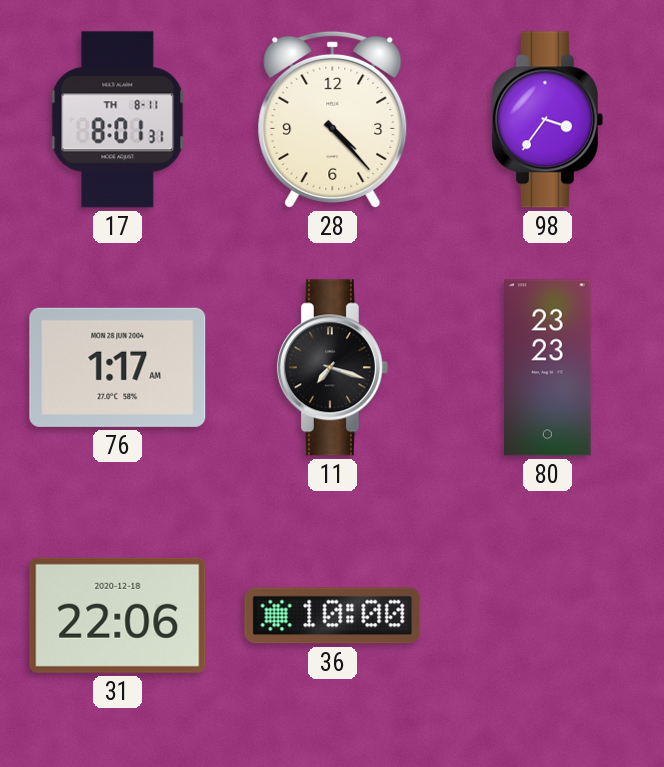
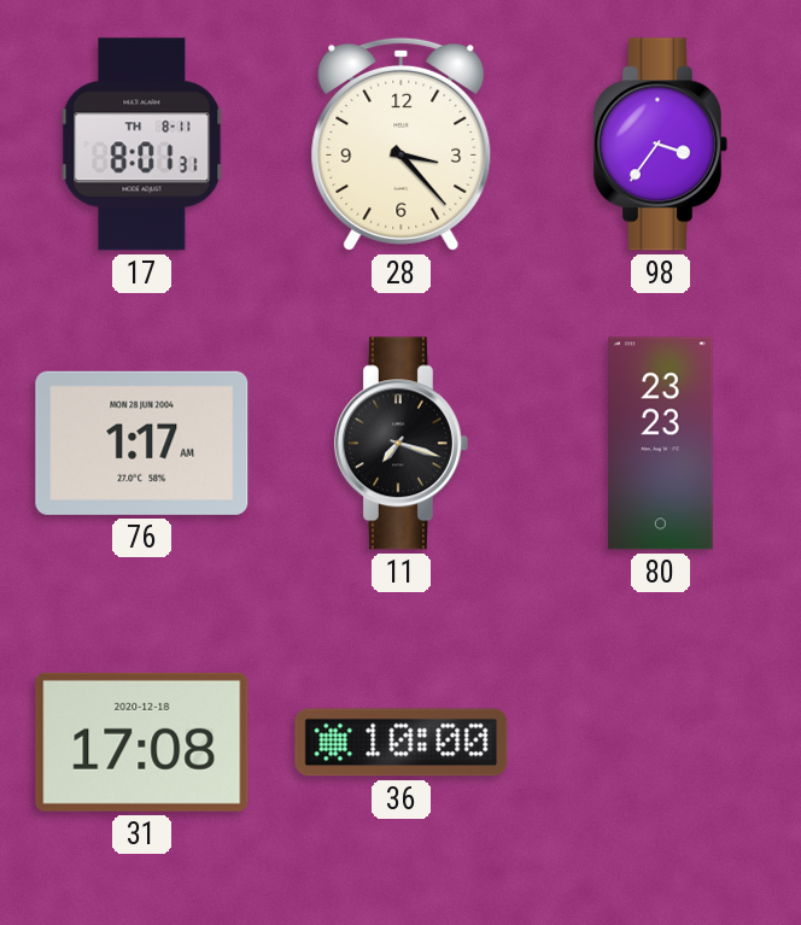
28: 4:23 -> 3:23 (402, 144)
31: 22:06 -> 17:08 (142, 742)
